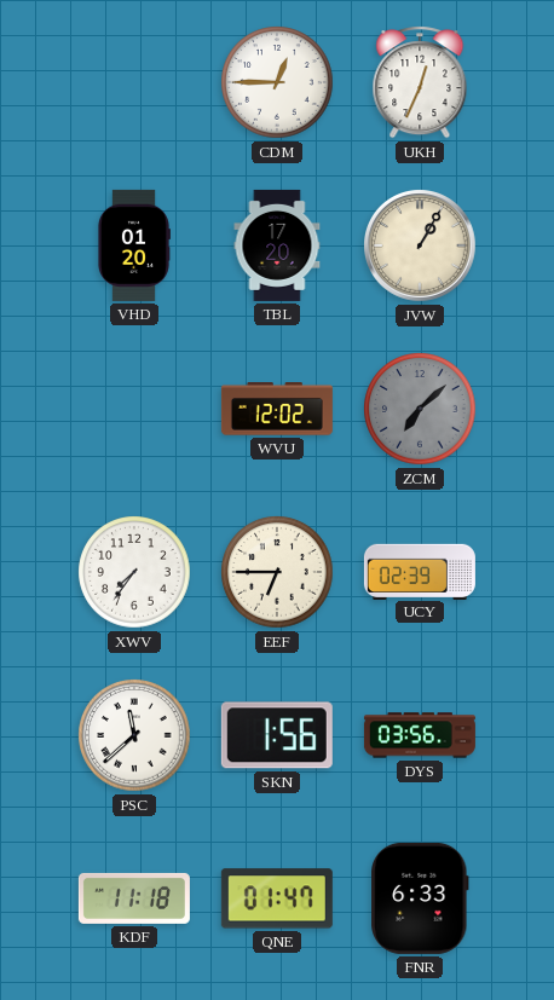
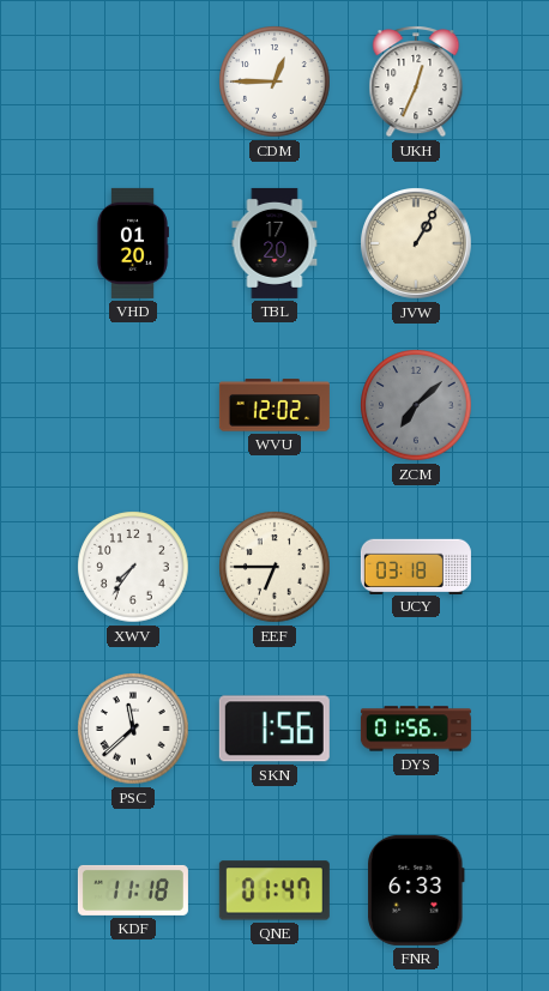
UCY: 02:39 -> 03:18 (416, 566)
DYS: 03:56 -> 01:56 (416, 729)
